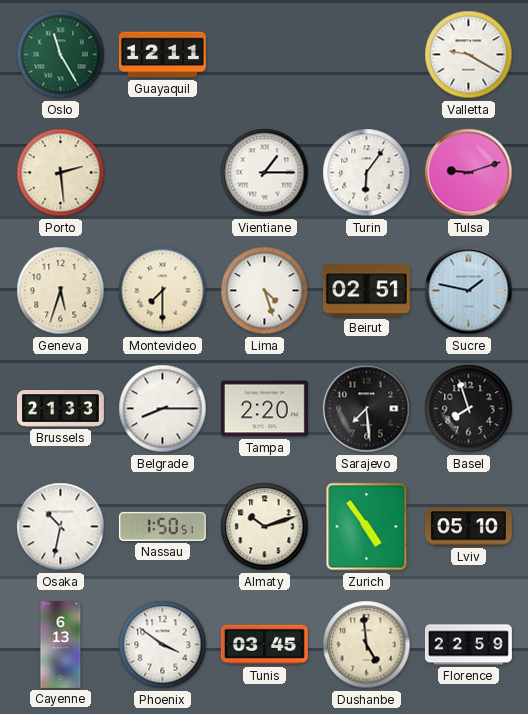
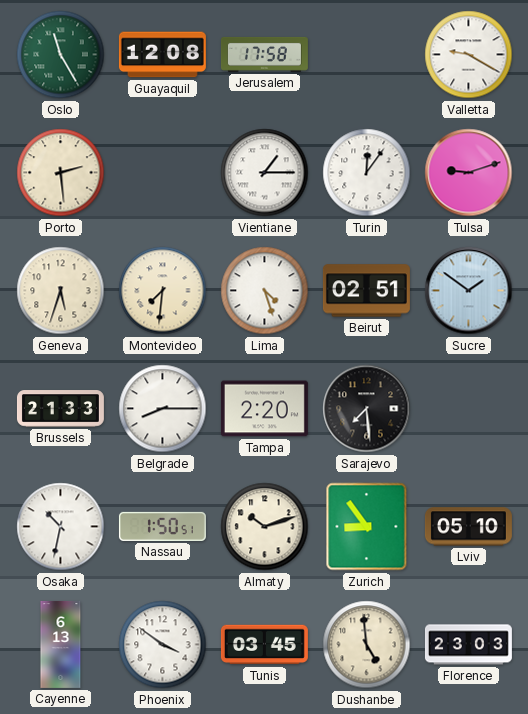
Guayaquil: 12:11 -> 12:08 (162, 55)
Jerusalem: none -> 17:58 (264, 54)
Turin: 6:06 -> 12:06 (367, 173)
Montevideo: 7:30 -> 7:31 (163, 291)
Sucre: 1:47 -> 1:51 (469, 291)
Basel: 7:57 -> none (469, 409)
Zurich: 4:54 -> 8:54 (367, 527)
Florence: 22:59 -> 23:03 (468, 645)
